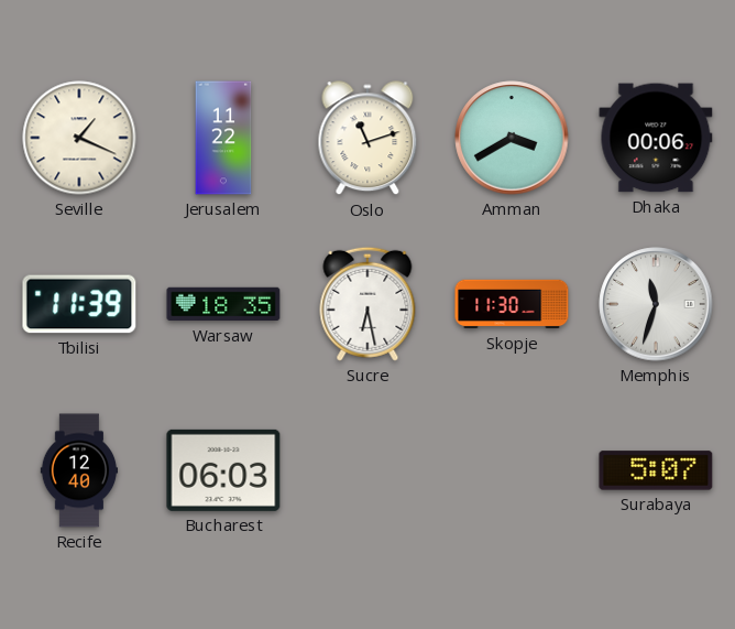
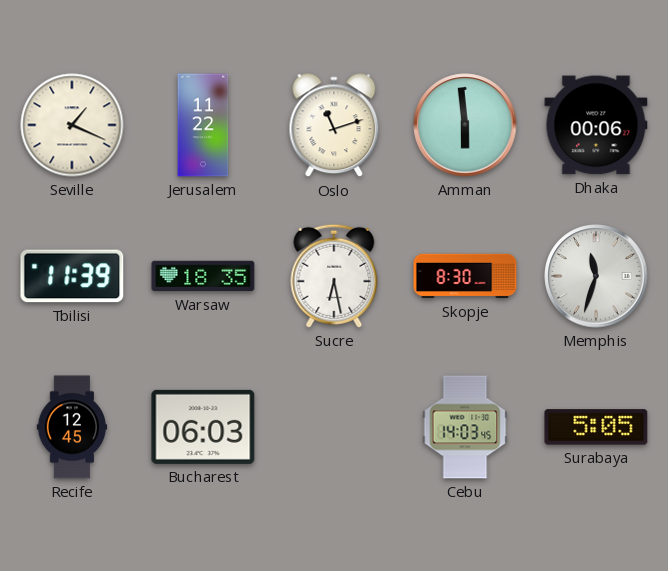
Amman: 3:40 -> 5:59 (465, 125)
Skopje: 11:30 -> 8:30 (465, 276)
Recife: 12:40 -> 12:45 (72, 427)
Cebu: none -> 14:03 (465, 427)
Surabaya: 5:07 -> 5:05 (596, 427)
